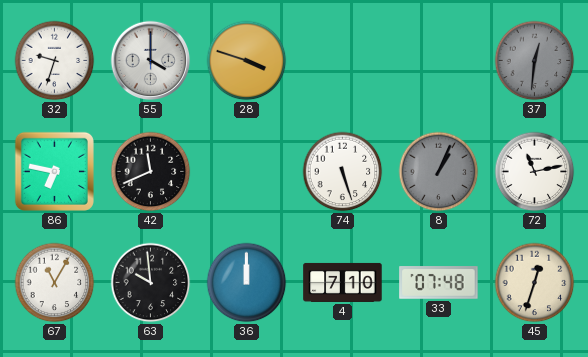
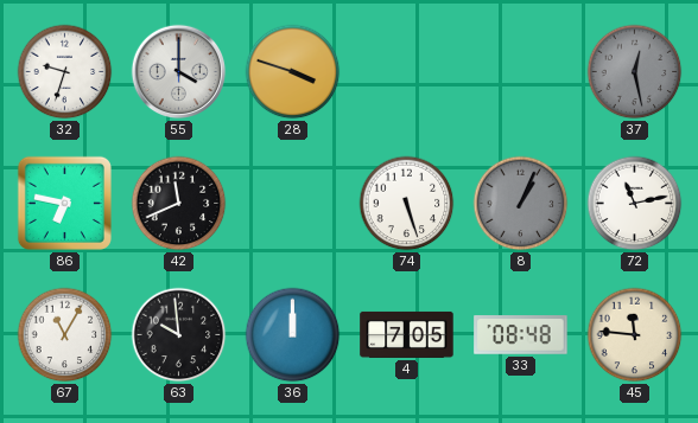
37: 12:31 -> 12:28 (635, 72)
4: 7:10 -> 7:05 (407, 334)
33: 07:48 -> 08:48 (521, 335)
45: 12:33 -> 11:46 (635, 335)
